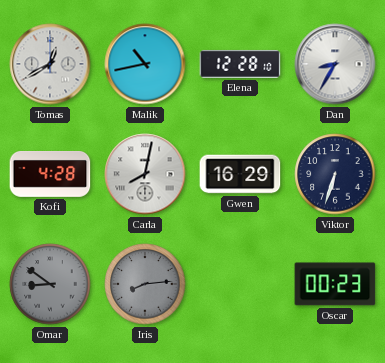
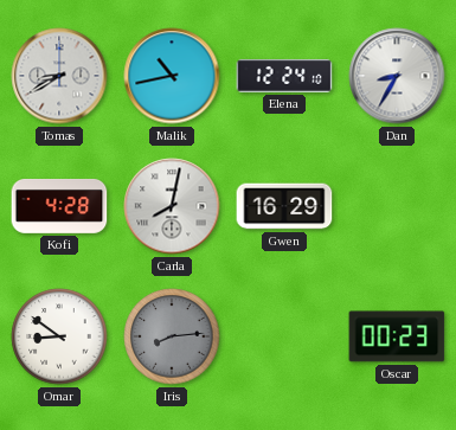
Tomas: 12:40 -> 8:40 (59, 76)
Elena: 12:28 -> 12:24 (284, 76)
Viktor: 6:33 -> none (335, 174)
Omar dial: grey -> white (59, 336)
